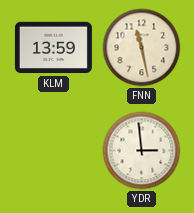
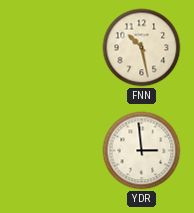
KLM: 13:59 -> none (53, 48)
FNN: 11:28 -> 10:28 (142, 48)
